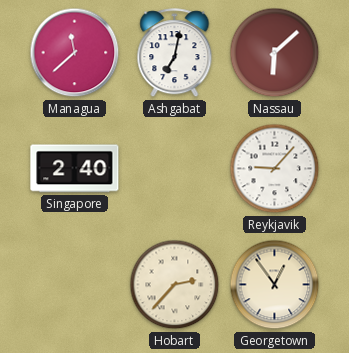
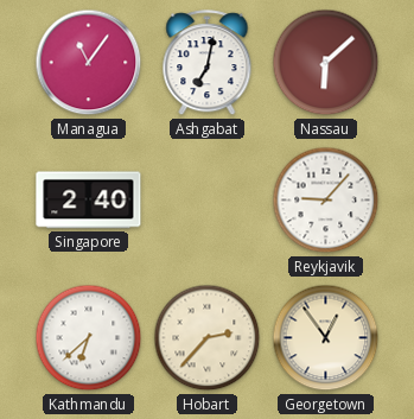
Managua: 11:38 -> 11:06 (89, 63)
Kathmandu: none -> 6:38 (89, 338)
